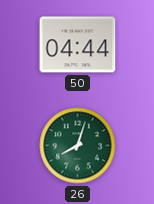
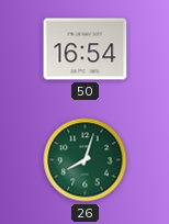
50: 04:44 -> 16:54 (86, 49)
